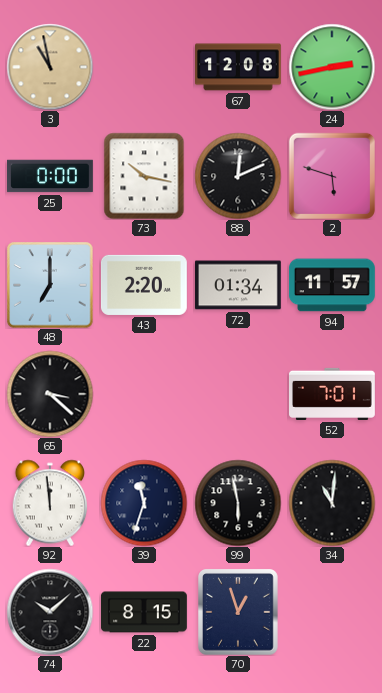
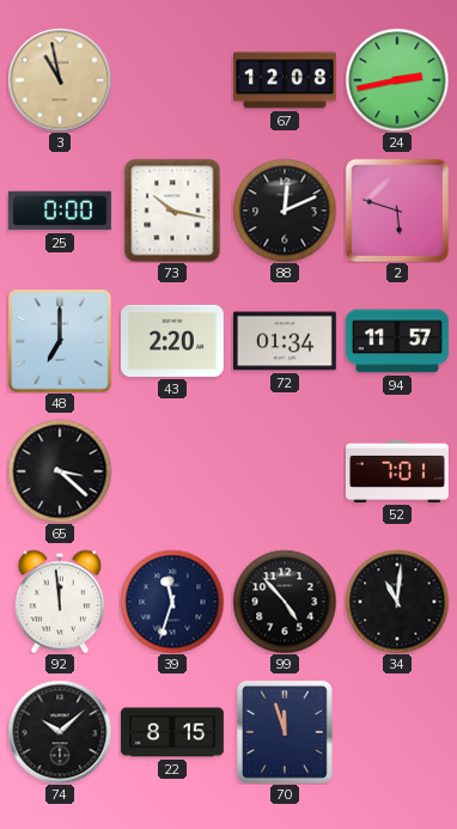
99: 5:58 -> 4:53 (285, 602)
70: 12:57 -> 11:57 (286, 732)
